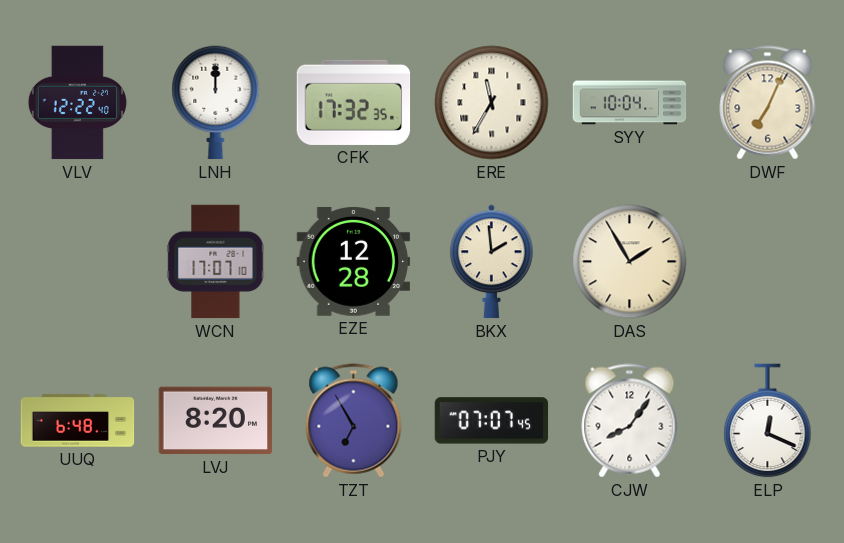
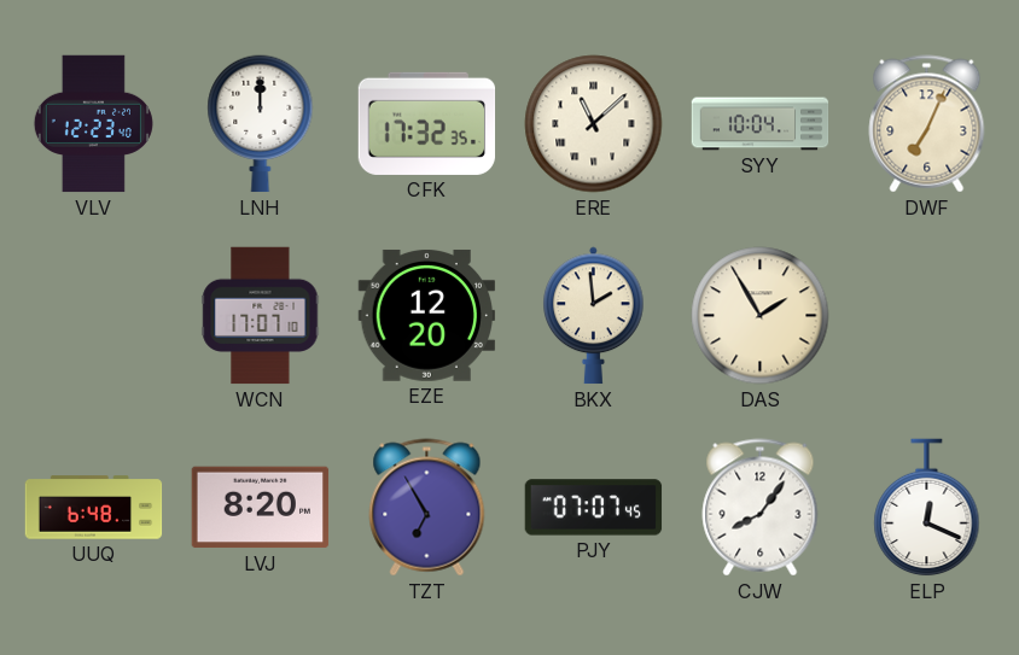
VLV: 12:22 -> 12:23 (93, 124)
ERE: 11:35 -> 11:08 (594, 124)
EZE: 12:28 -> 12:20 (427, 315)
